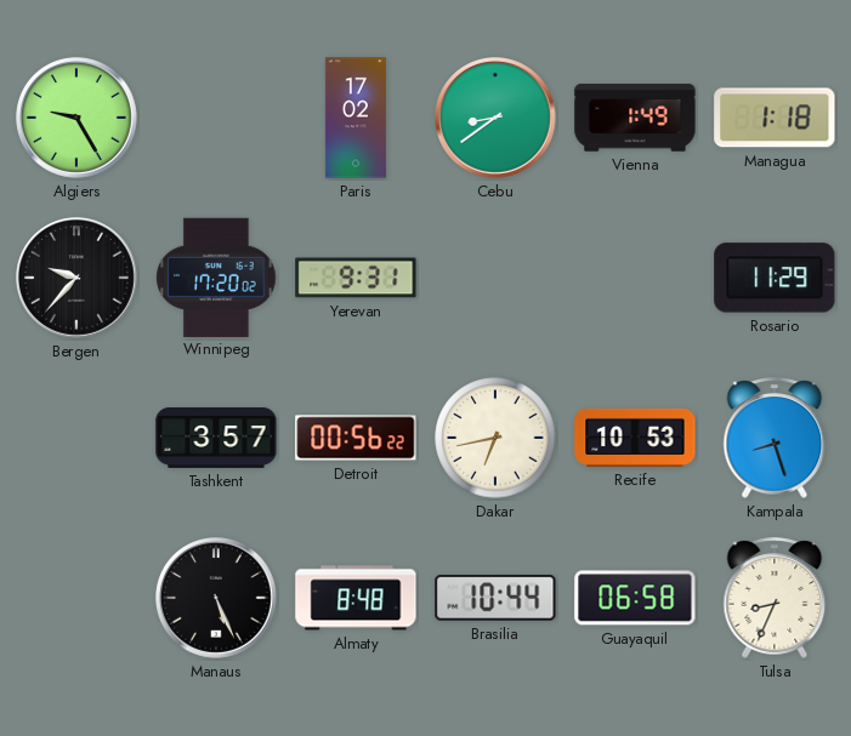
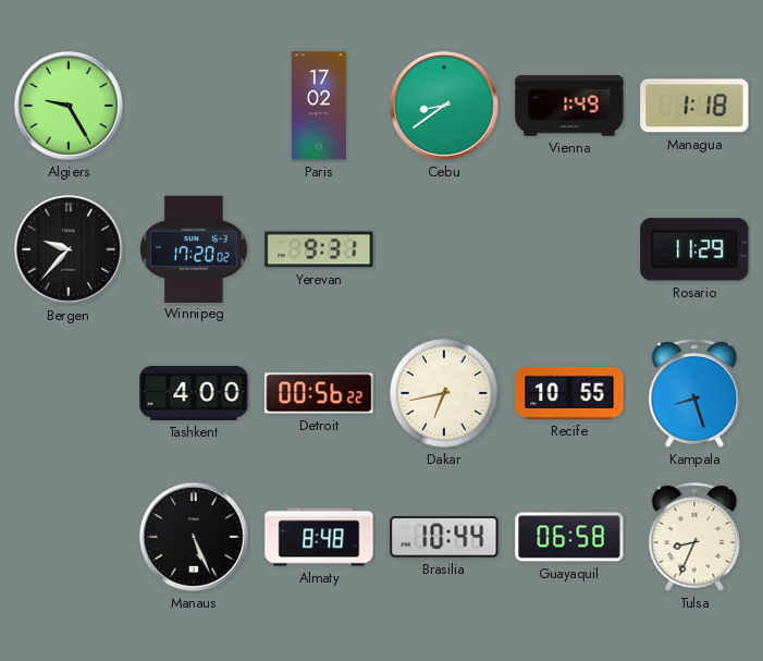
Tashkent: 3:57 -> 4:00 (194, 393)
Recife: 10:53 -> 10:55 (569, 393)
